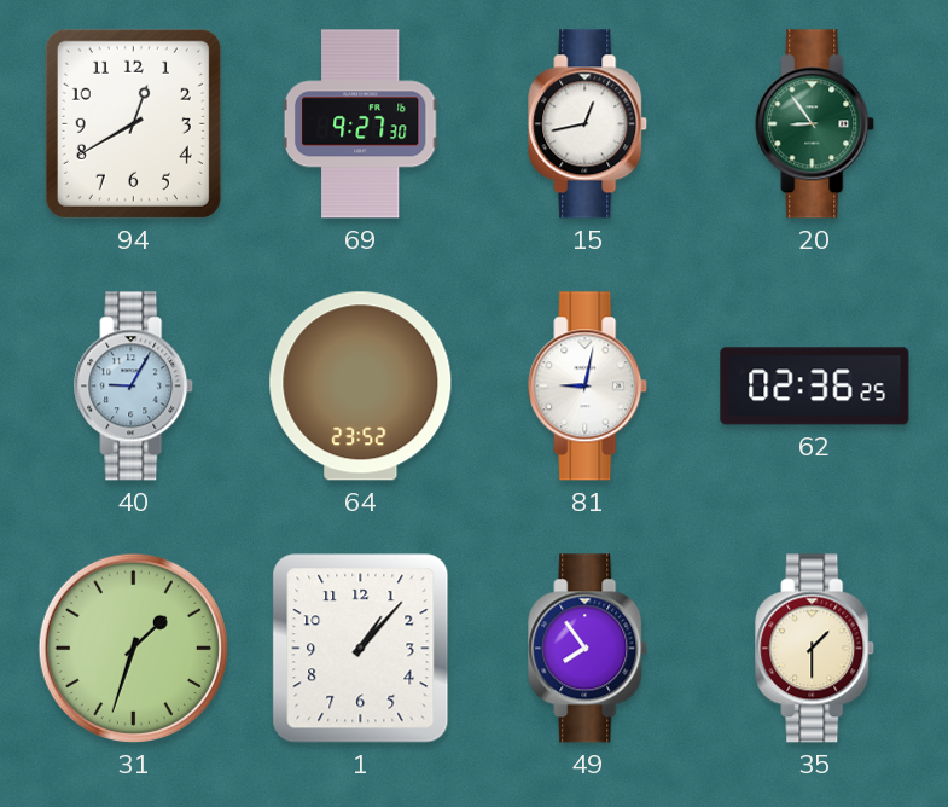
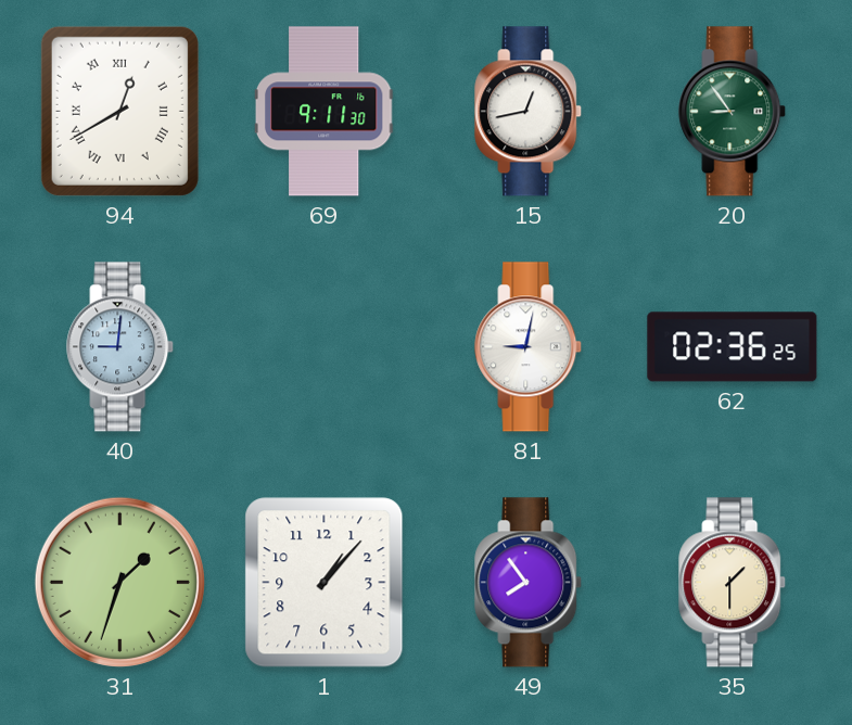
94 numerals: Arabic -> Roman (119, 111)
69: 9:27 -> 9:11 (323, 112)
40: 9:05 -> 9:01 (120, 347)
64: 23:52 -> none (361, 387)
